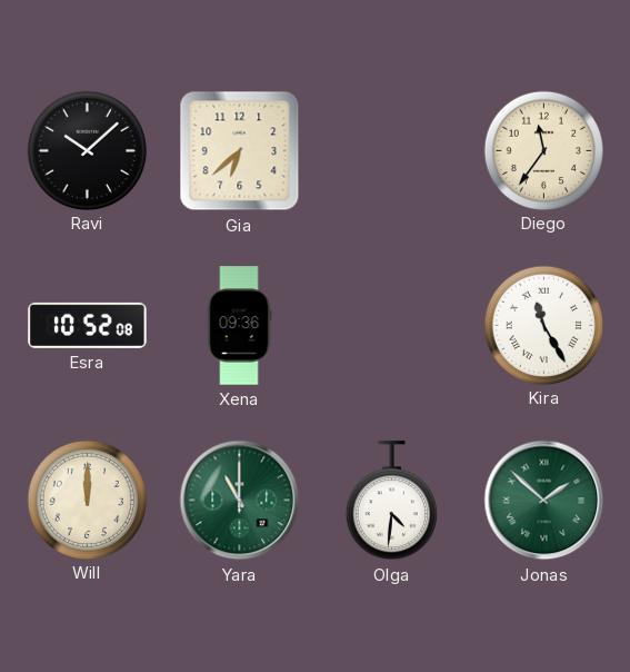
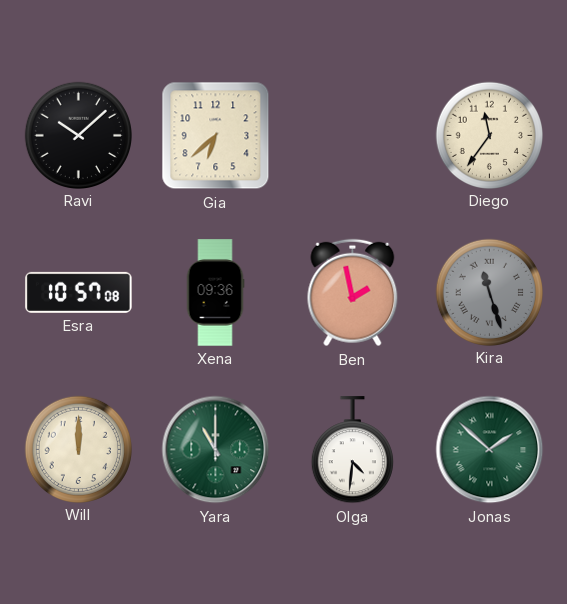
Esra: 10:52 -> 10:57 (79, 292)
Ben: none -> 1:58 (353, 293)
Kira: 11:25 -> 11:27 (489, 292)
Kira dial: white -> grey (489, 292)
